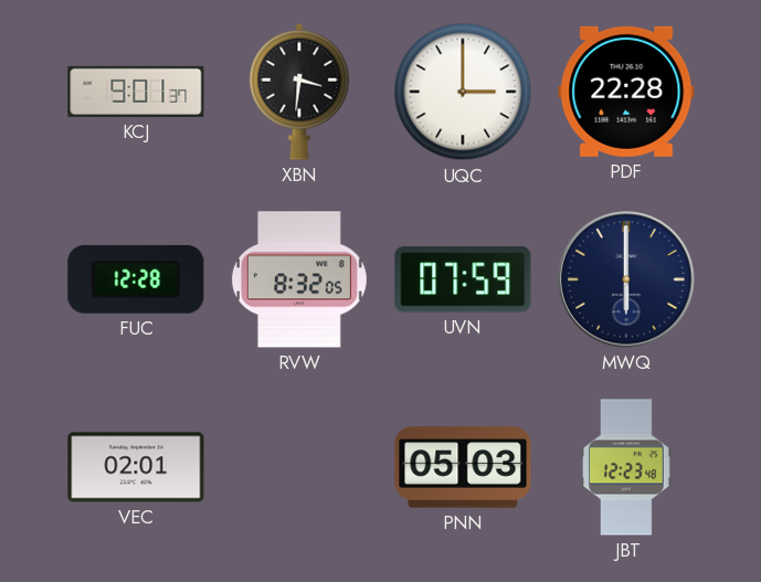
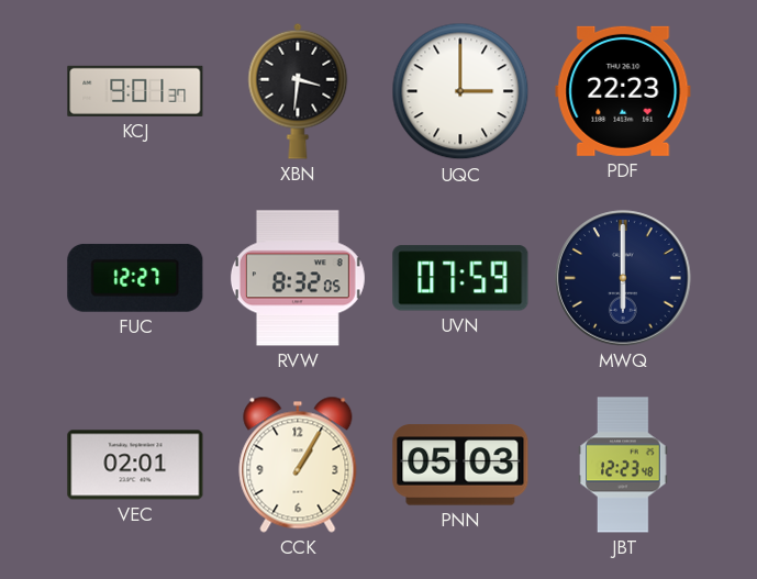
PDF: 22:28 -> 22:23 (623, 91)
FUC: 12:28 -> 12:27 (135, 278)
CCK: none -> 1:05 (298, 465)
